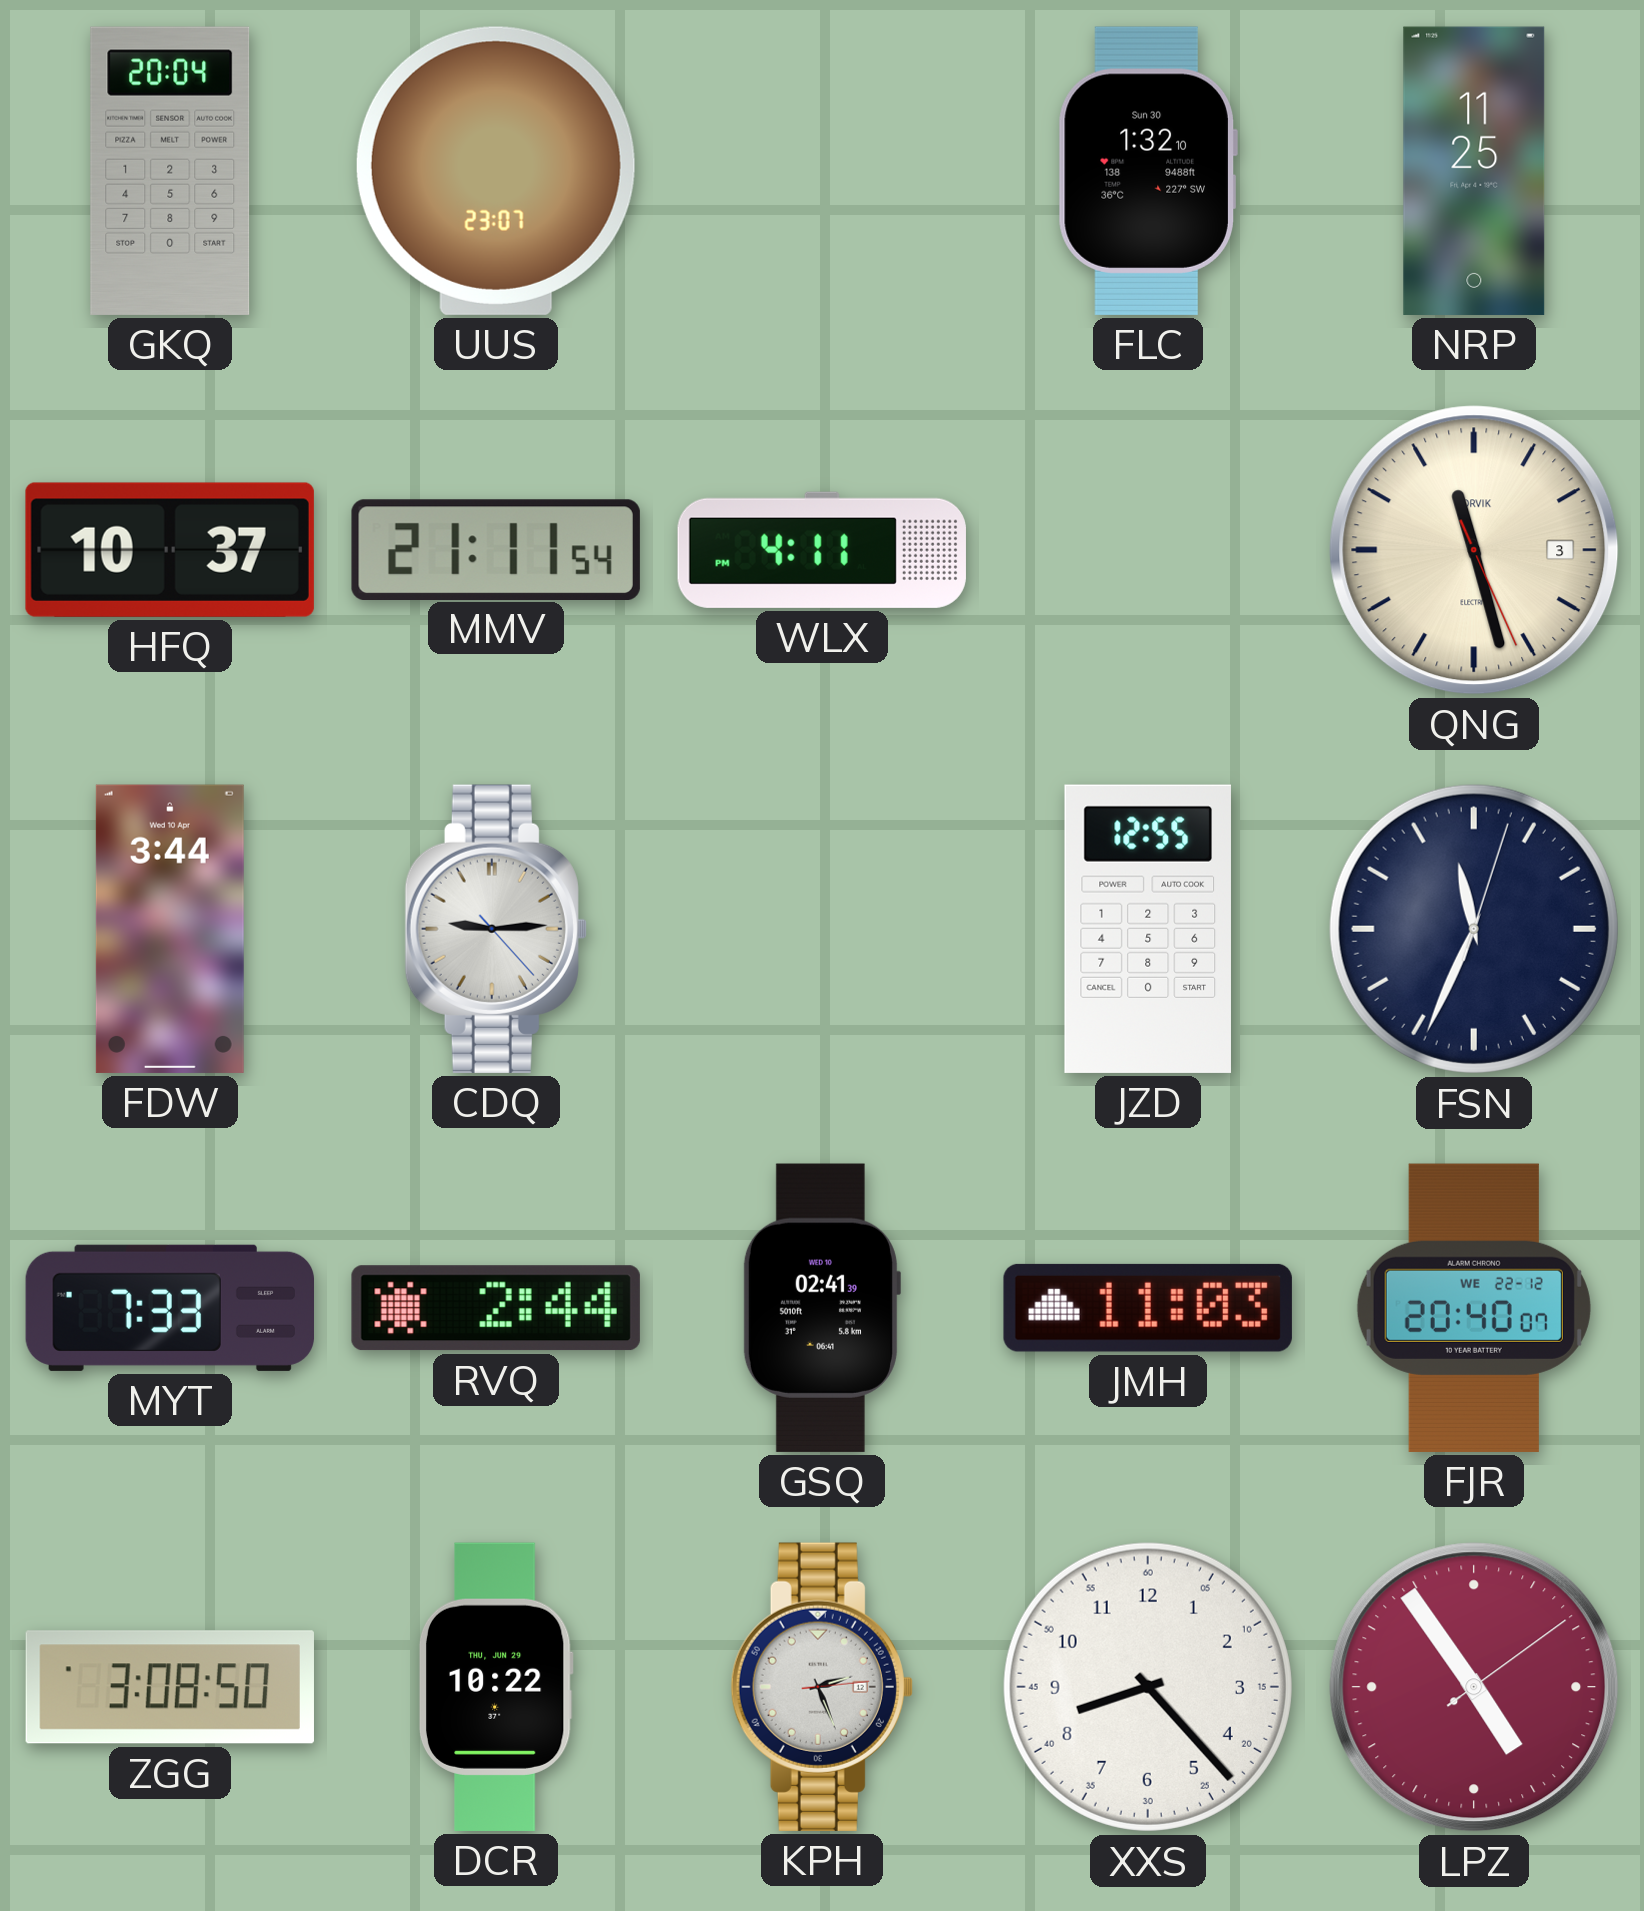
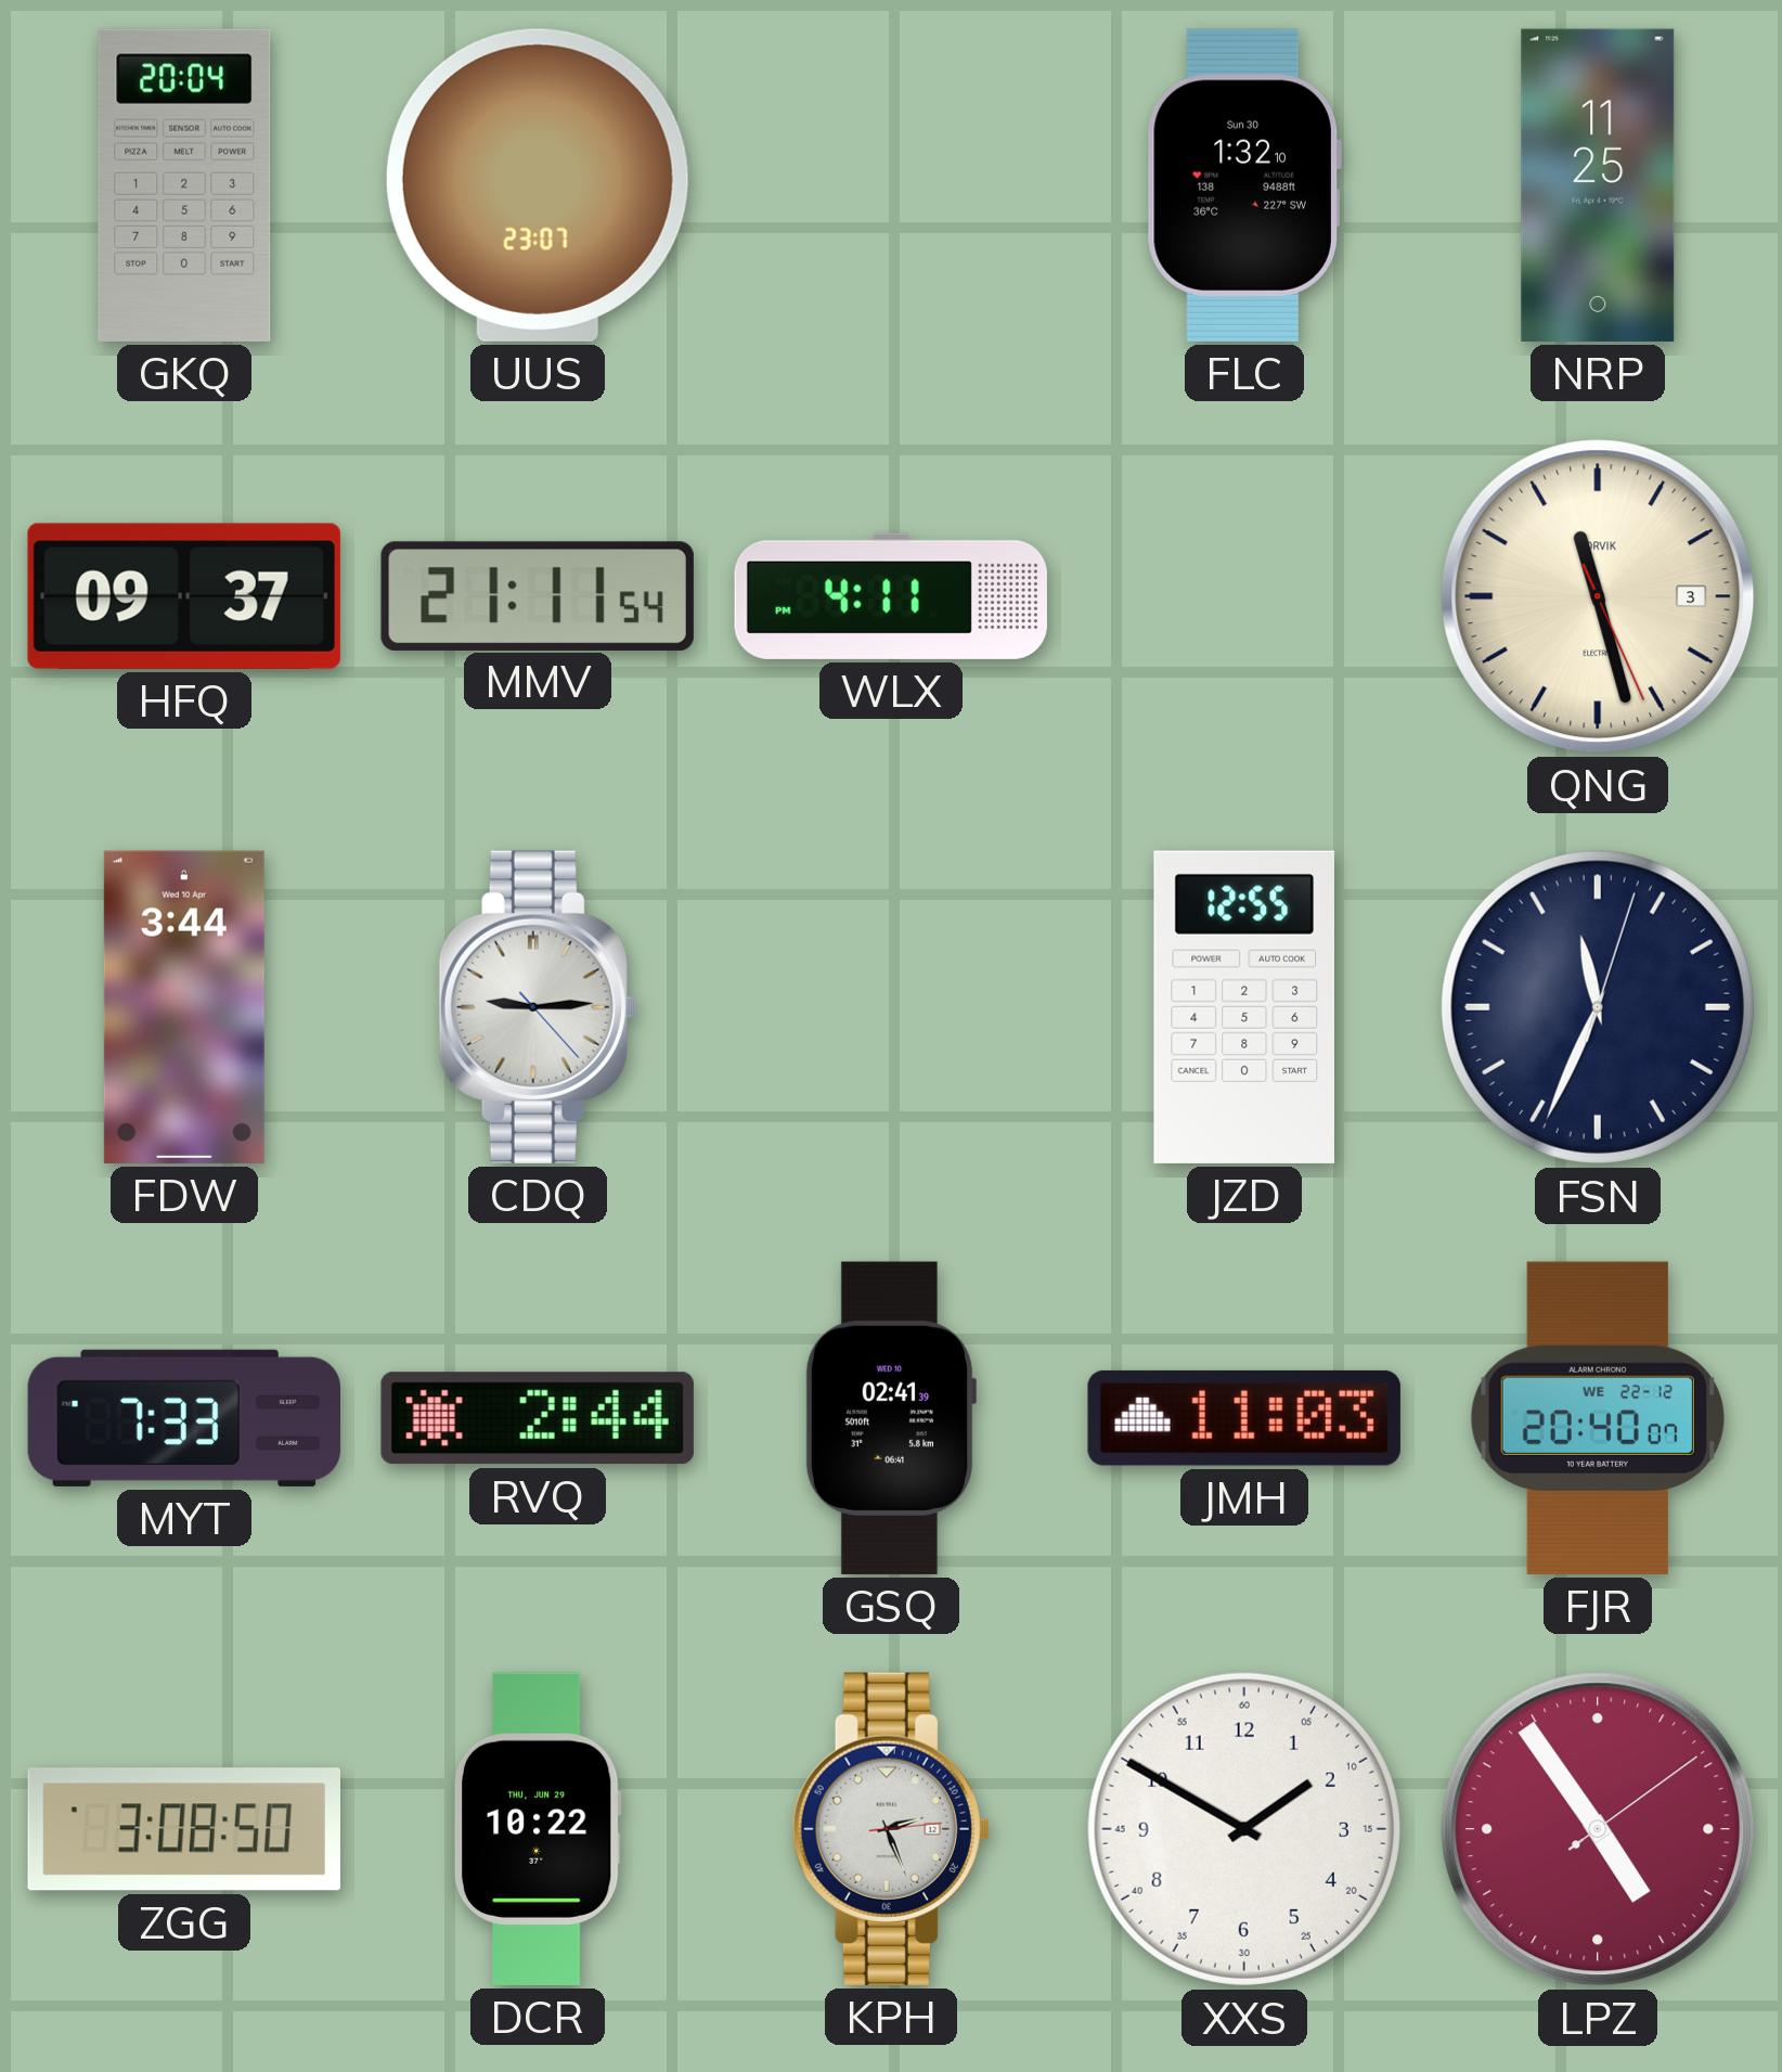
HFQ: 10:37 -> 09:37 (184, 596)
XXS: 8:23 -> 1:50 (1244, 1829)
